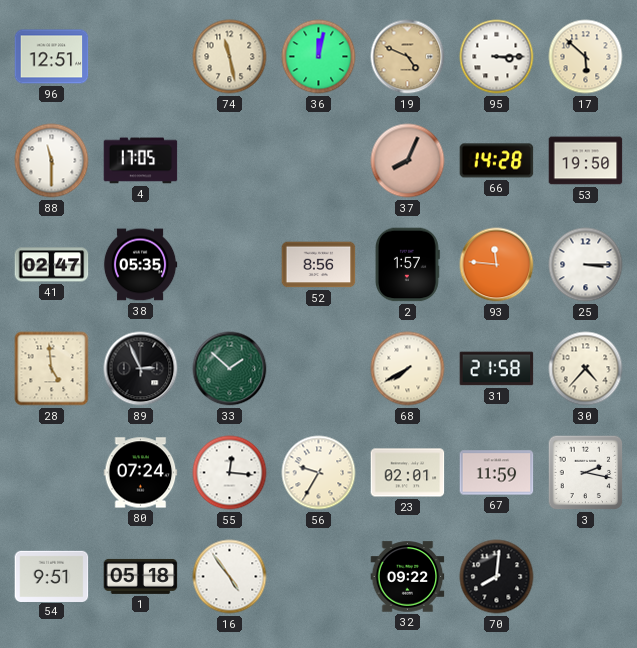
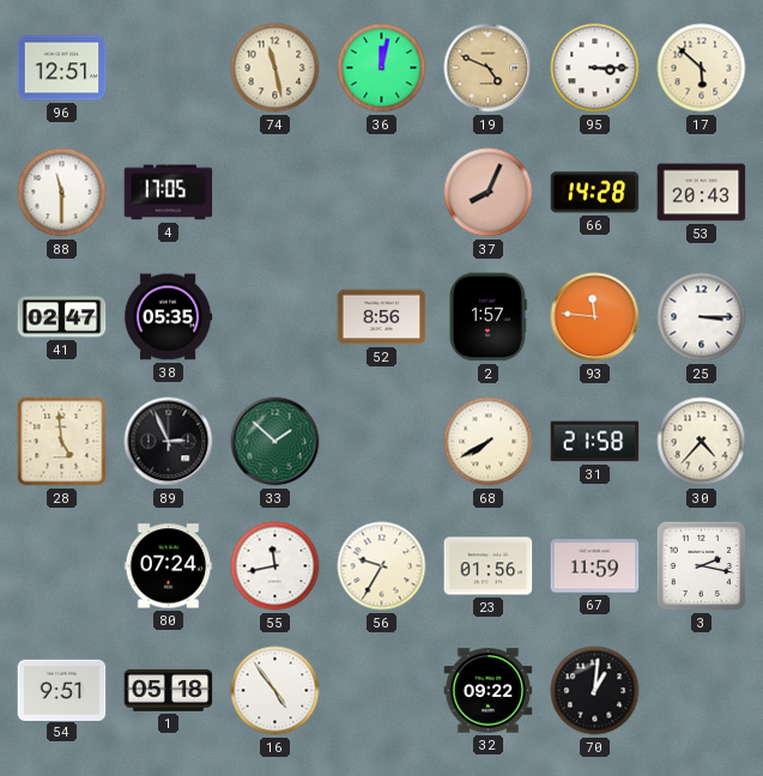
53: 19:50 -> 20:43 (702, 193)
55: 12:16 -> 11:43 (275, 566)
23: 02:01 -> 01:56 (489, 566)
70: 8:01 -> 1:01 (595, 691)
